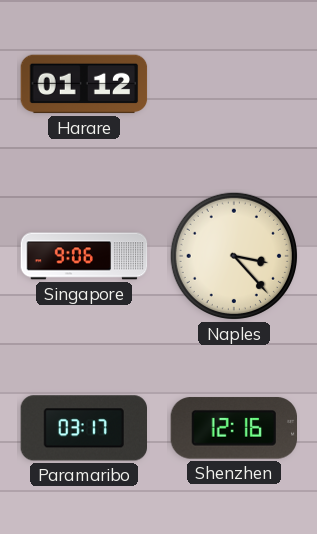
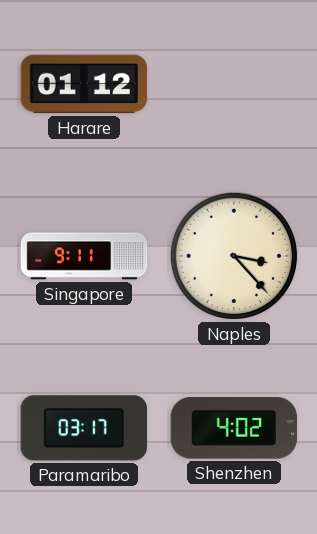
Singapore: 9:06 -> 9:11 (84, 256)
Shenzhen: 12:16 -> 4:02 (233, 428)
